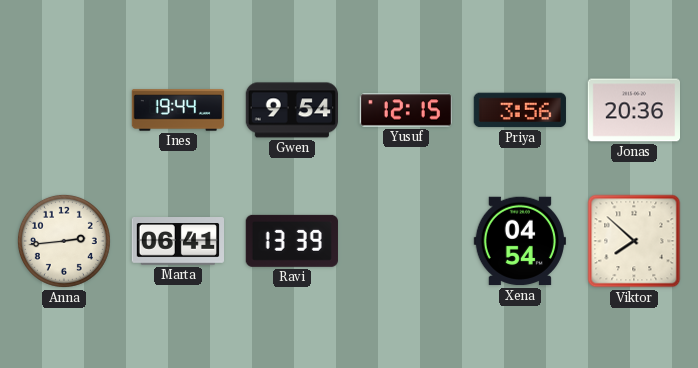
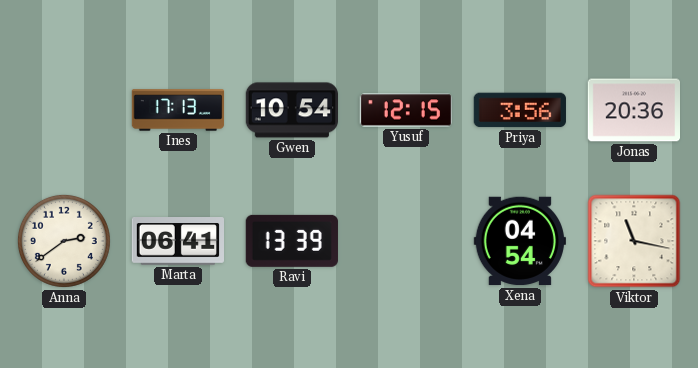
Ines: 19:44 -> 17:13 (178, 110)
Gwen: 9:54 -> 10:54 (291, 110)
Anna: 2:44 -> 2:39 (64, 241)
Viktor: 7:52 -> 11:17 (634, 241)
